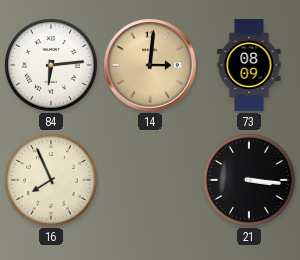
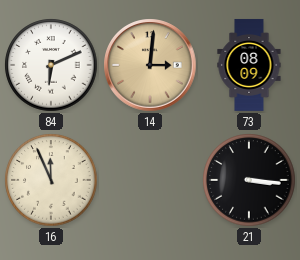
84: 6:14 -> 6:11 (51, 65)
16: 7:56 -> 11:56 (51, 180)
